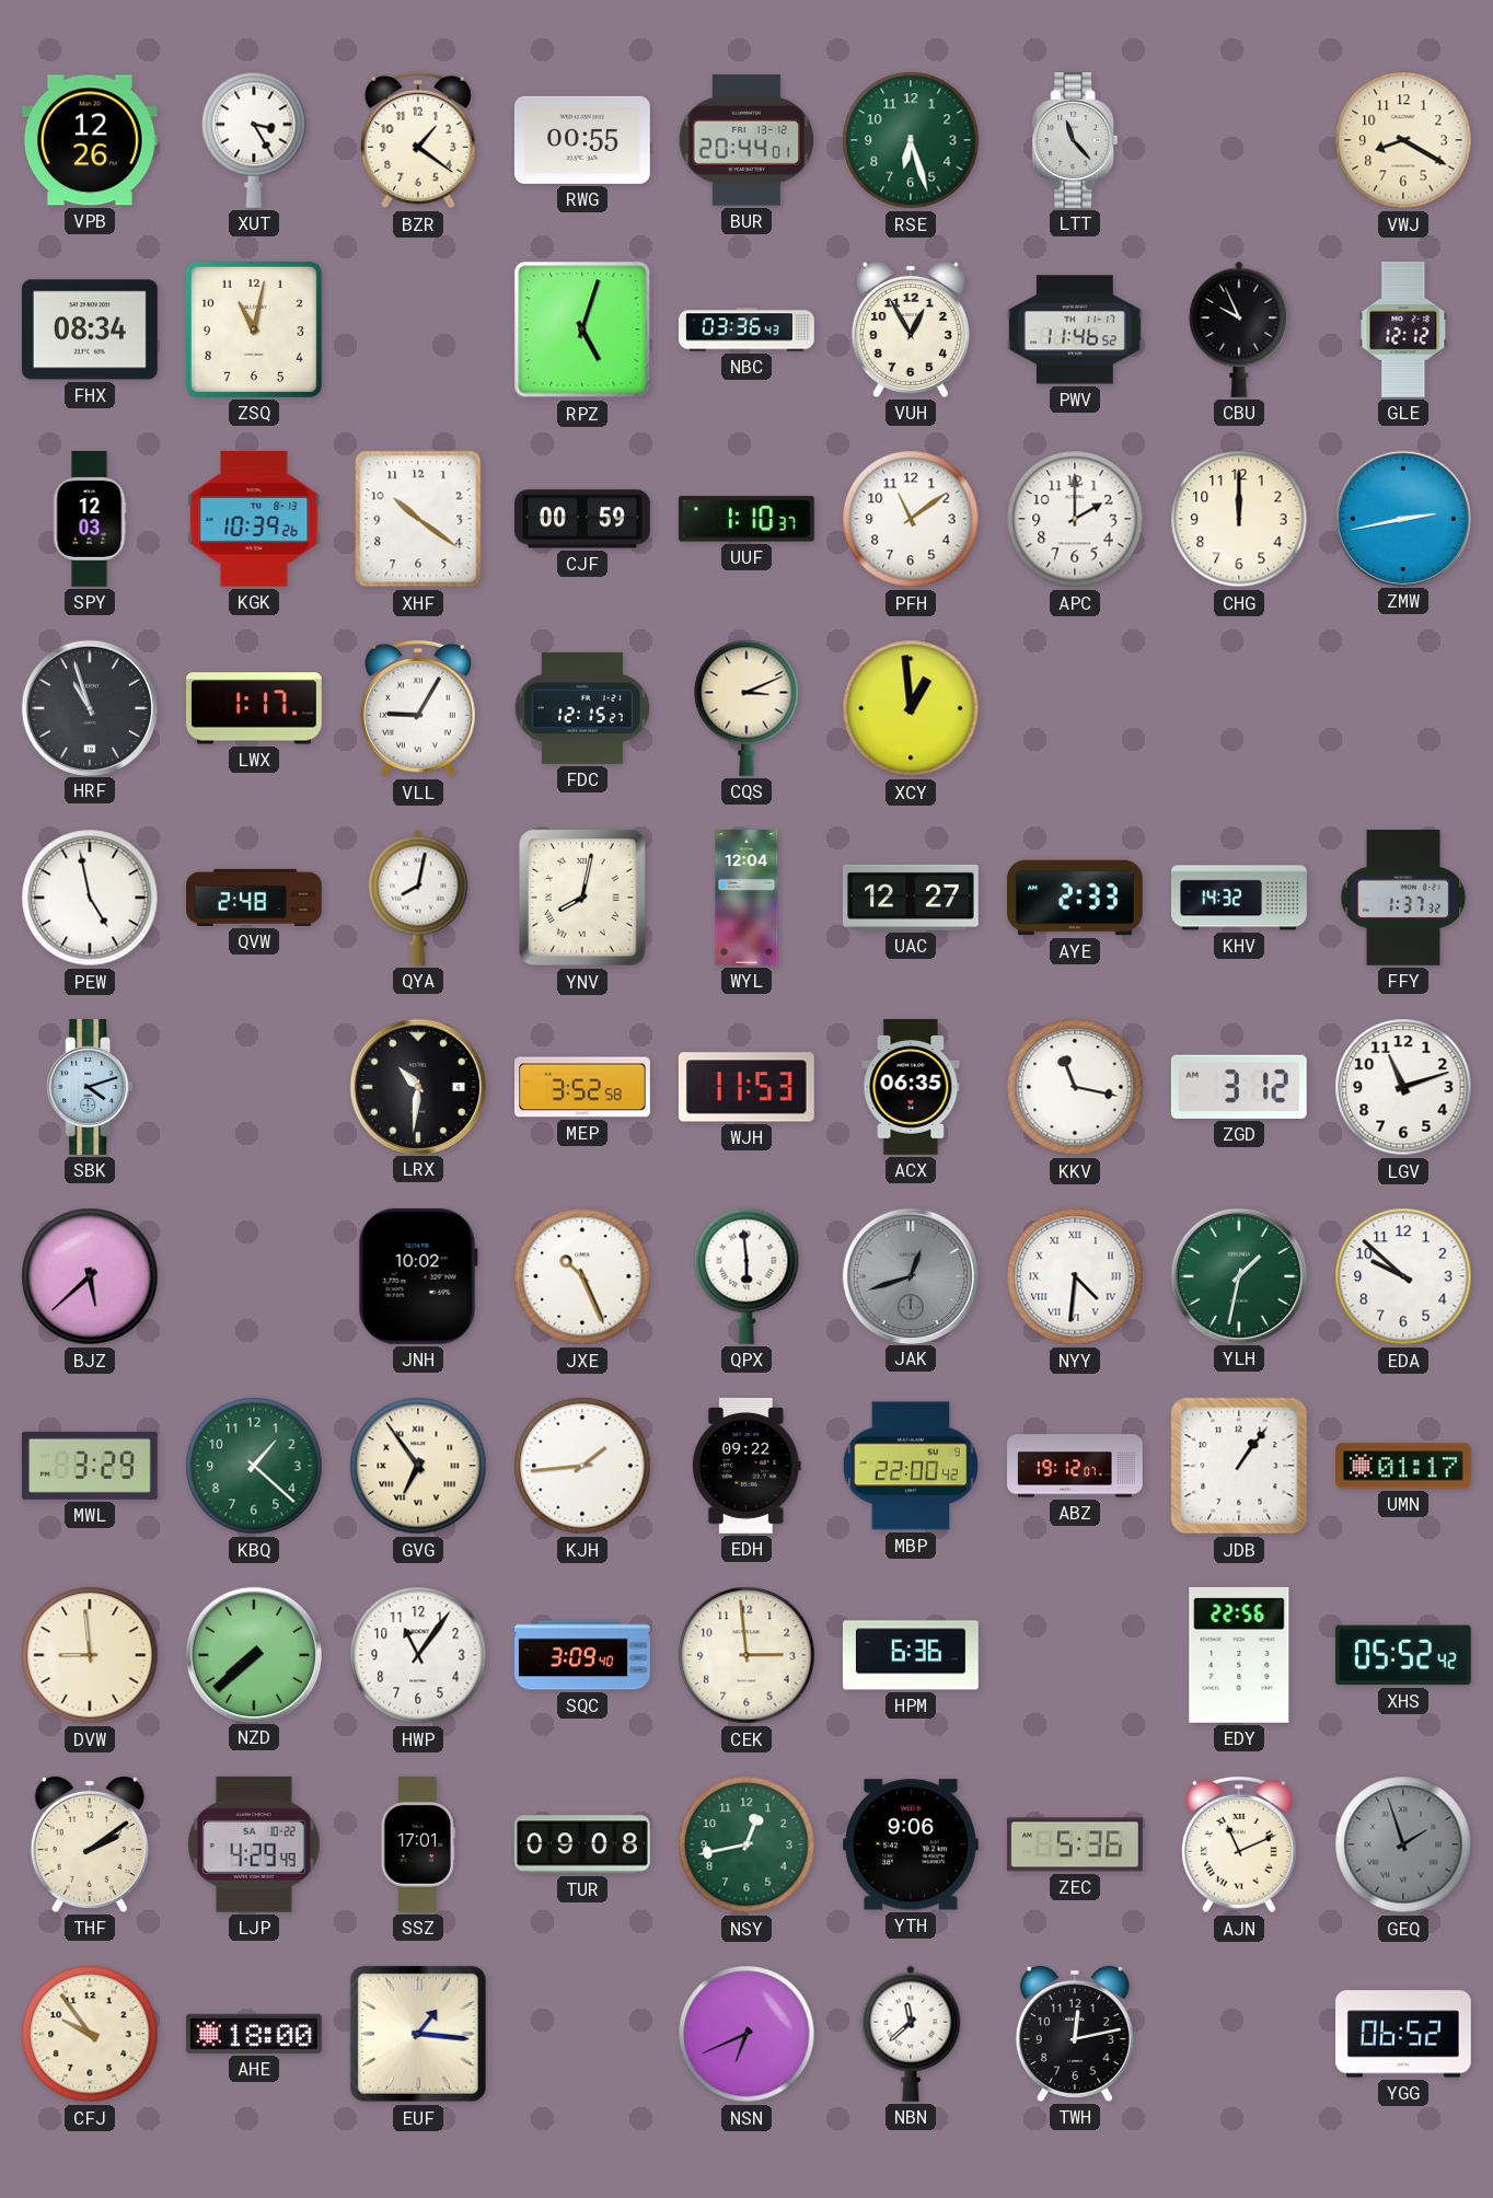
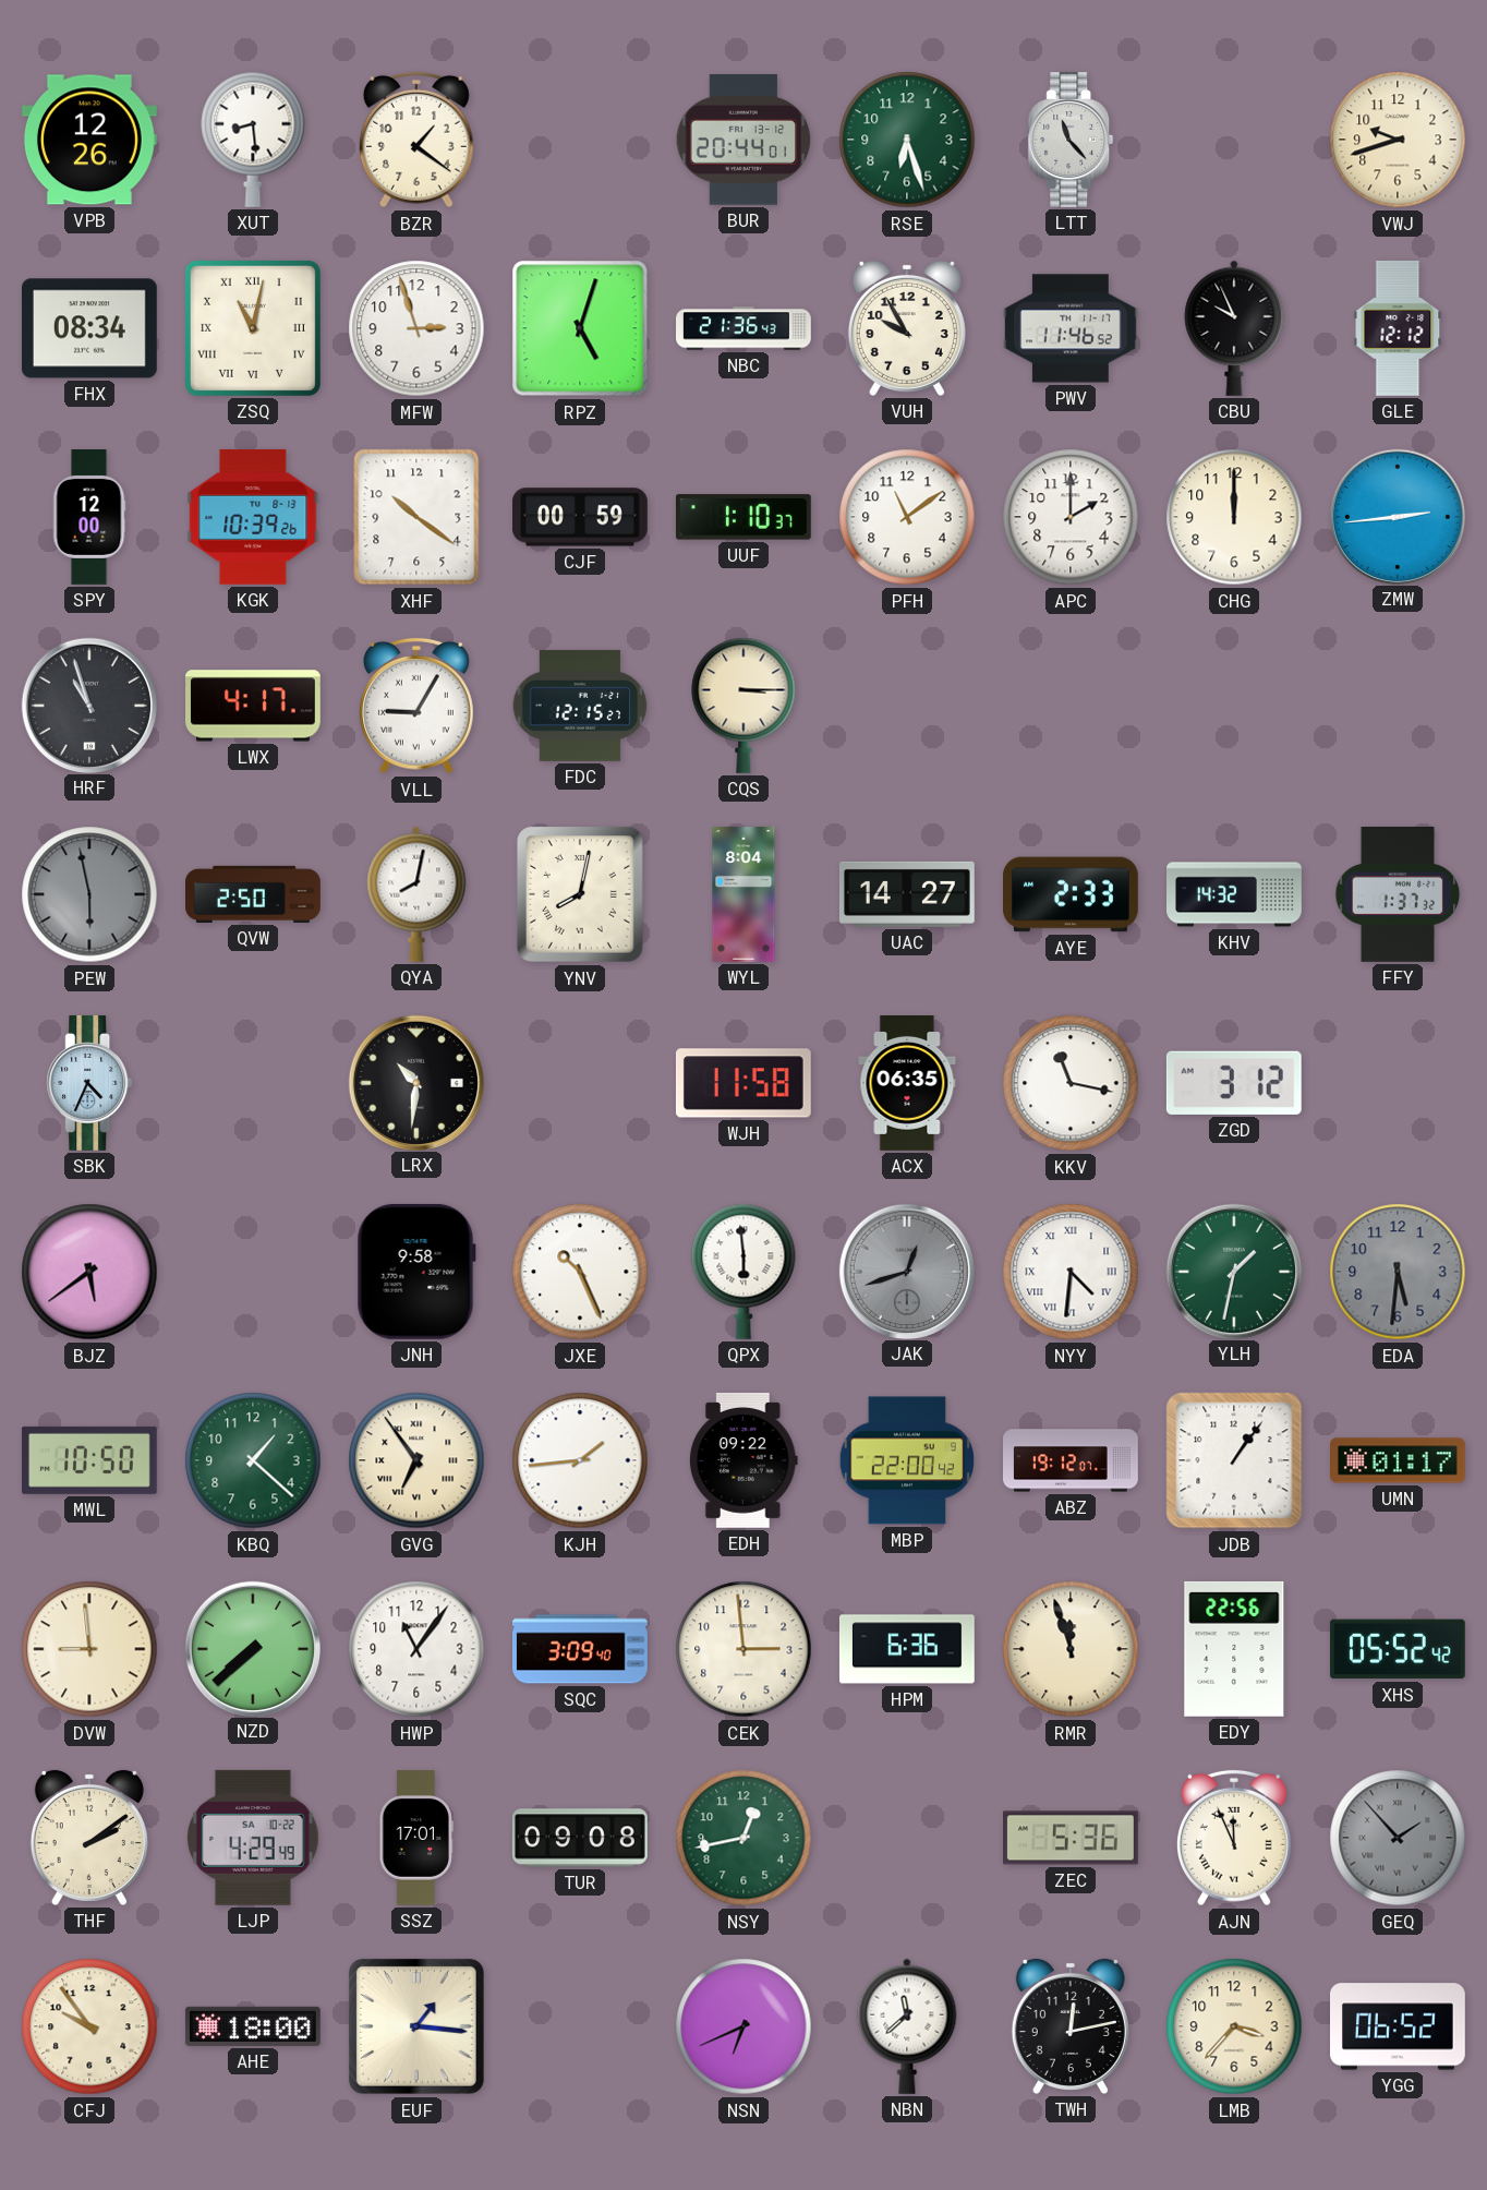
XUT: 3:25 -> 8:29 (253, 140)
RWG: 00:55 -> none (582, 140)
VWJ: 8:20 -> 9:42 (1398, 140)
ZSQ numerals: Arabic -> Roman (253, 328)
MFW: none -> 2:57 (416, 328)
NBC: 03:36 -> 21:36 (745, 328)
VUH: 12:55 -> 9:55 (907, 328)
SPY: 12:03 -> 12:00 (89, 518)
ZMW: 2:43 -> 2:44 (1397, 516)
LWX: 1:17 -> 4:17 (254, 706)
CQS: 3:11 -> 3:15 (743, 706)
XCY: 12:59 -> none (911, 708)
PEW: 4:58 -> 5:58 (89, 894)
PEW dial: white -> grey (89, 894)
QVW: 2:48 -> 2:50 (254, 894)
WYL: 12:04 -> 8:04 (743, 895)
UAC: 12:27 -> 14:27 (907, 894)
SBK: 4:12 -> 4:34 (89, 1084)
MEP: 3:52 -> none (583, 1087)
WJH: 11:53 -> 11:58 (743, 1083)
LGV: 11:12 -> none (1403, 1087)
BJZ: 5:38 -> 5:39 (89, 1272)
JNH: 10:02 -> 9:58 (416, 1272)
EDA: 9:52 -> 5:31 (1398, 1272)
EDA dial: white -> grey (1398, 1272)
MWL: 3:29 -> 10:50 (89, 1460)
RMR: none -> 11:57 (1071, 1649)
YTH: 9:06 -> none (911, 1844)
AJN: 11:11 -> 11:56 (1234, 1838)
GEQ: 1:57 -> 1:53 (1398, 1838)
LMB: none -> 3:37 (1234, 2026)
